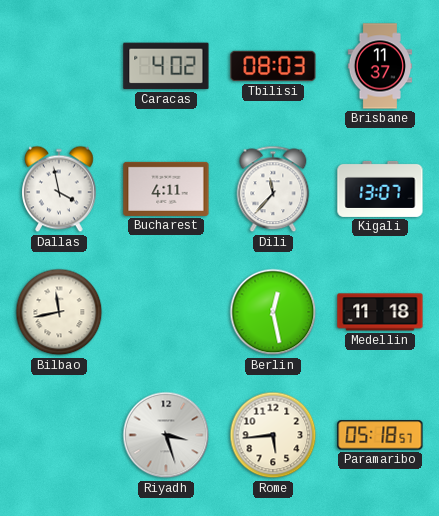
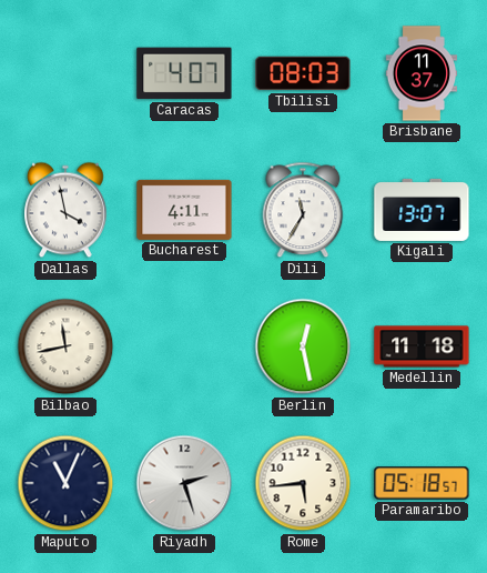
Caracas: 4:02 -> 4:07 (184, 73)
Dili: 11:37 -> 11:35 (303, 210)
Maputo: none -> 11:04 (65, 483)
Riyadh: 3:27 -> 2:27 (184, 483)
